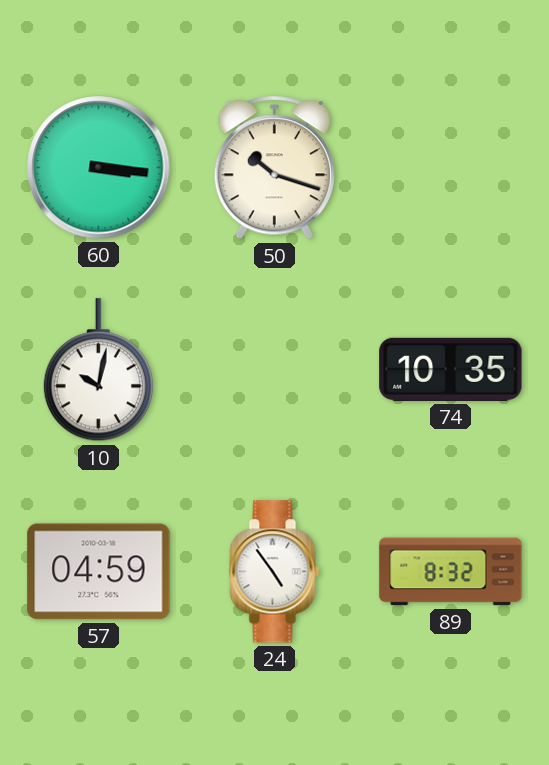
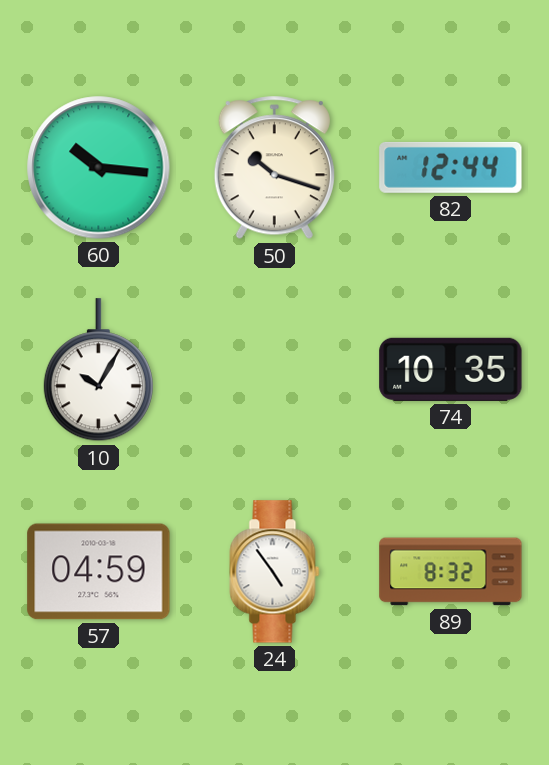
60: 3:16 -> 10:16 (99, 168)
82: none -> 12:44 (451, 167)
10: 10:02 -> 10:05 (98, 370)
